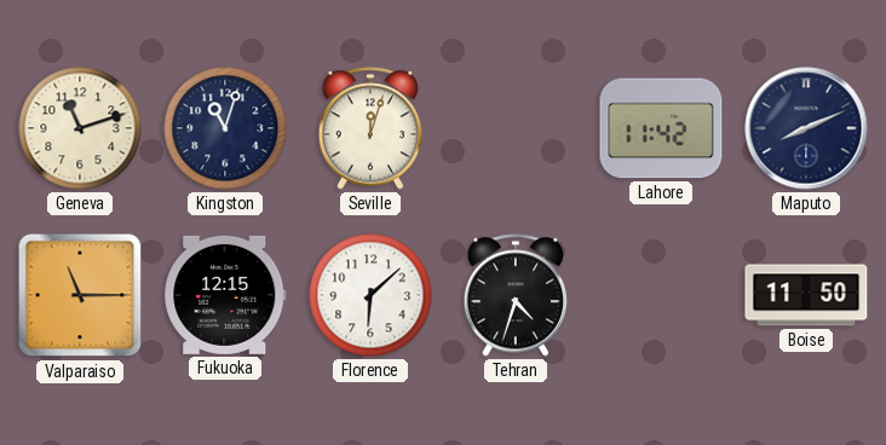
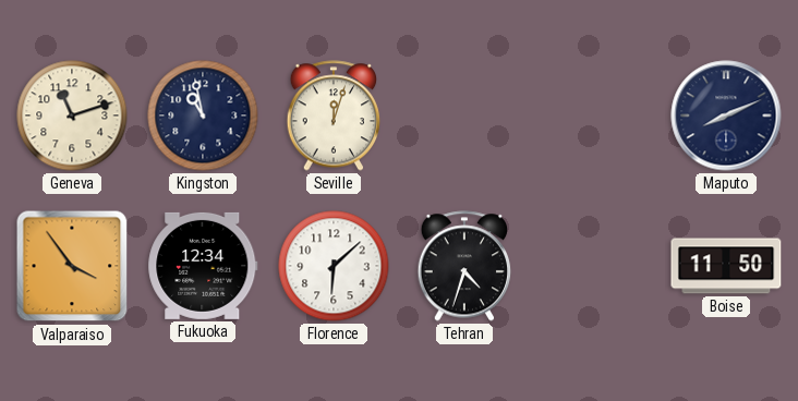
Kingston: 11:03 -> 10:58 (203, 116)
Lahore: 11:42 -> none (661, 128)
Valparaiso: 11:15 -> 3:54 (72, 266)
Fukuoka: 12:15 -> 12:34 (203, 266)
